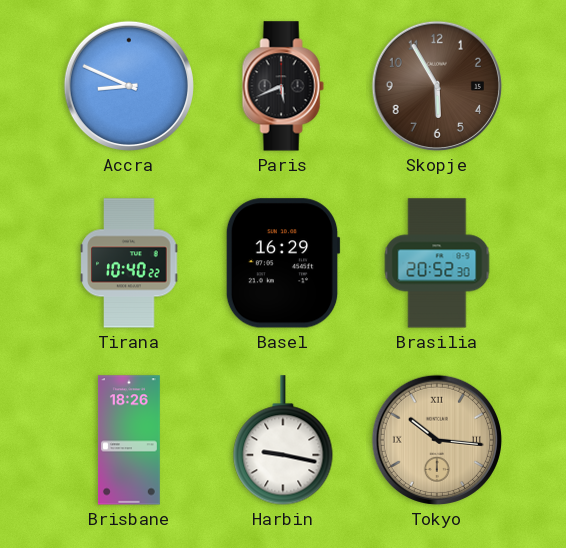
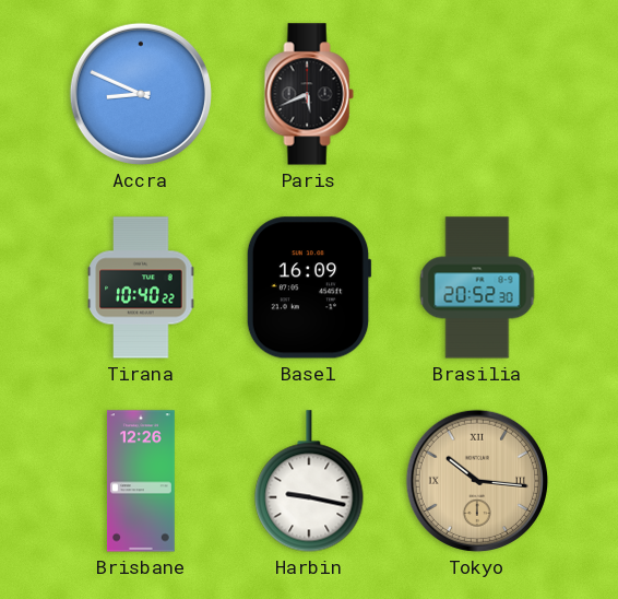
Skopje: 5:55 -> none (437, 86)
Basel: 16:29 -> 16:09 (309, 287)
Brisbane: 18:26 -> 12:26 (141, 481)
